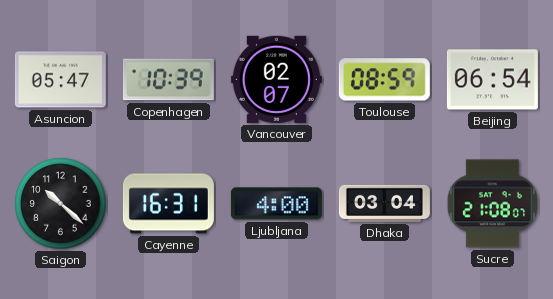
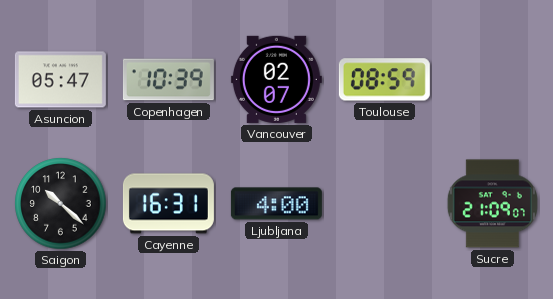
Beijing: 06:54 -> none (492, 80)
Dhaka: 03:04 -> none (384, 203)
Sucre: 21:08 -> 21:09 (492, 204)
